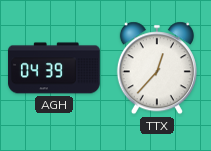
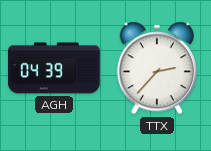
TTX: 12:37 -> 2:37 (157, 68)
